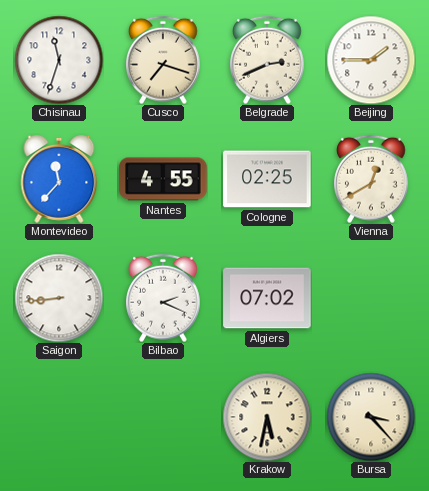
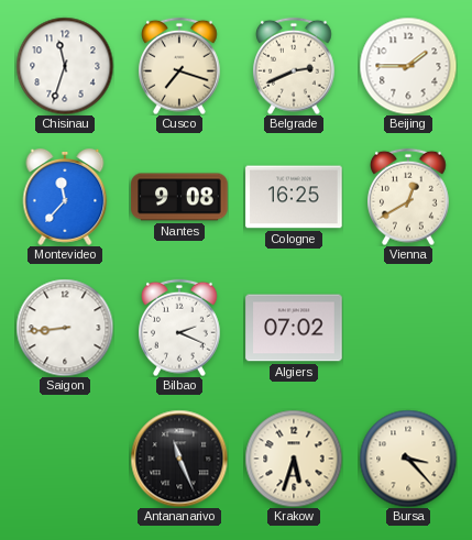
Nantes: 4:55 -> 9:08 (179, 197)
Cologne: 02:25 -> 16:25 (294, 197)
Antananarivo: none -> 11:26 (179, 459)
Krakow: 5:32 -> 5:33 (294, 459)
